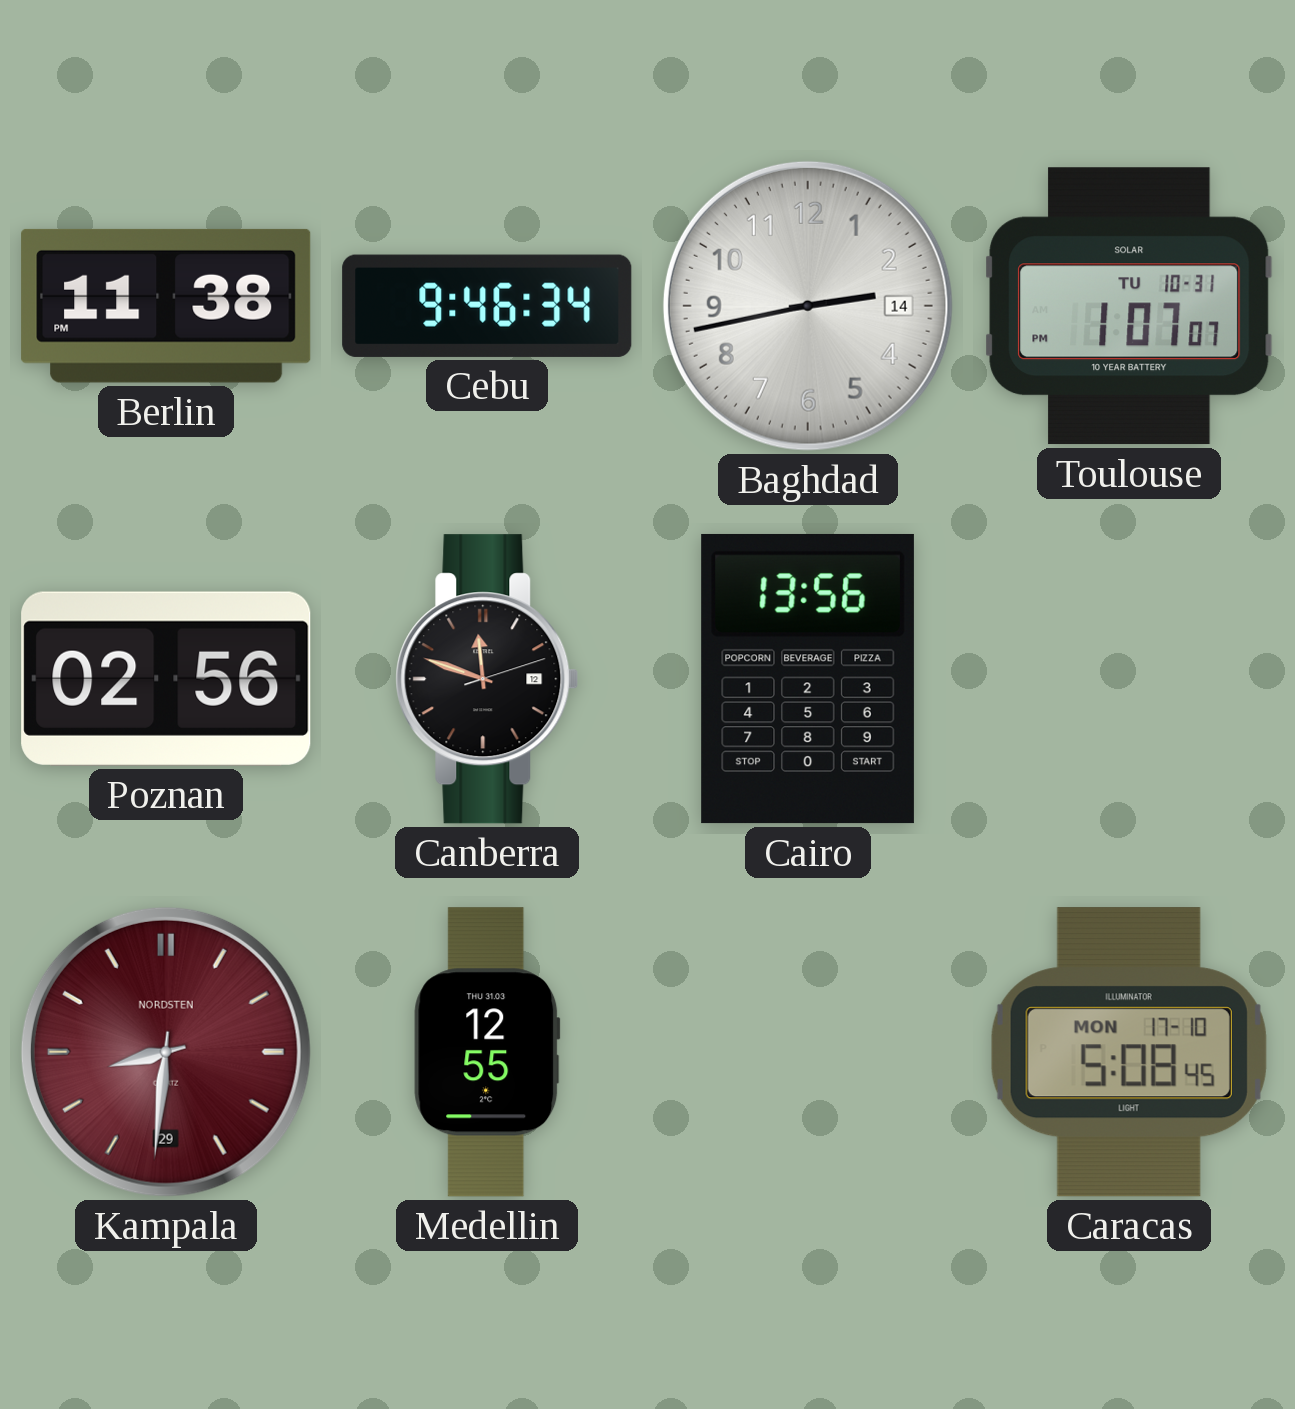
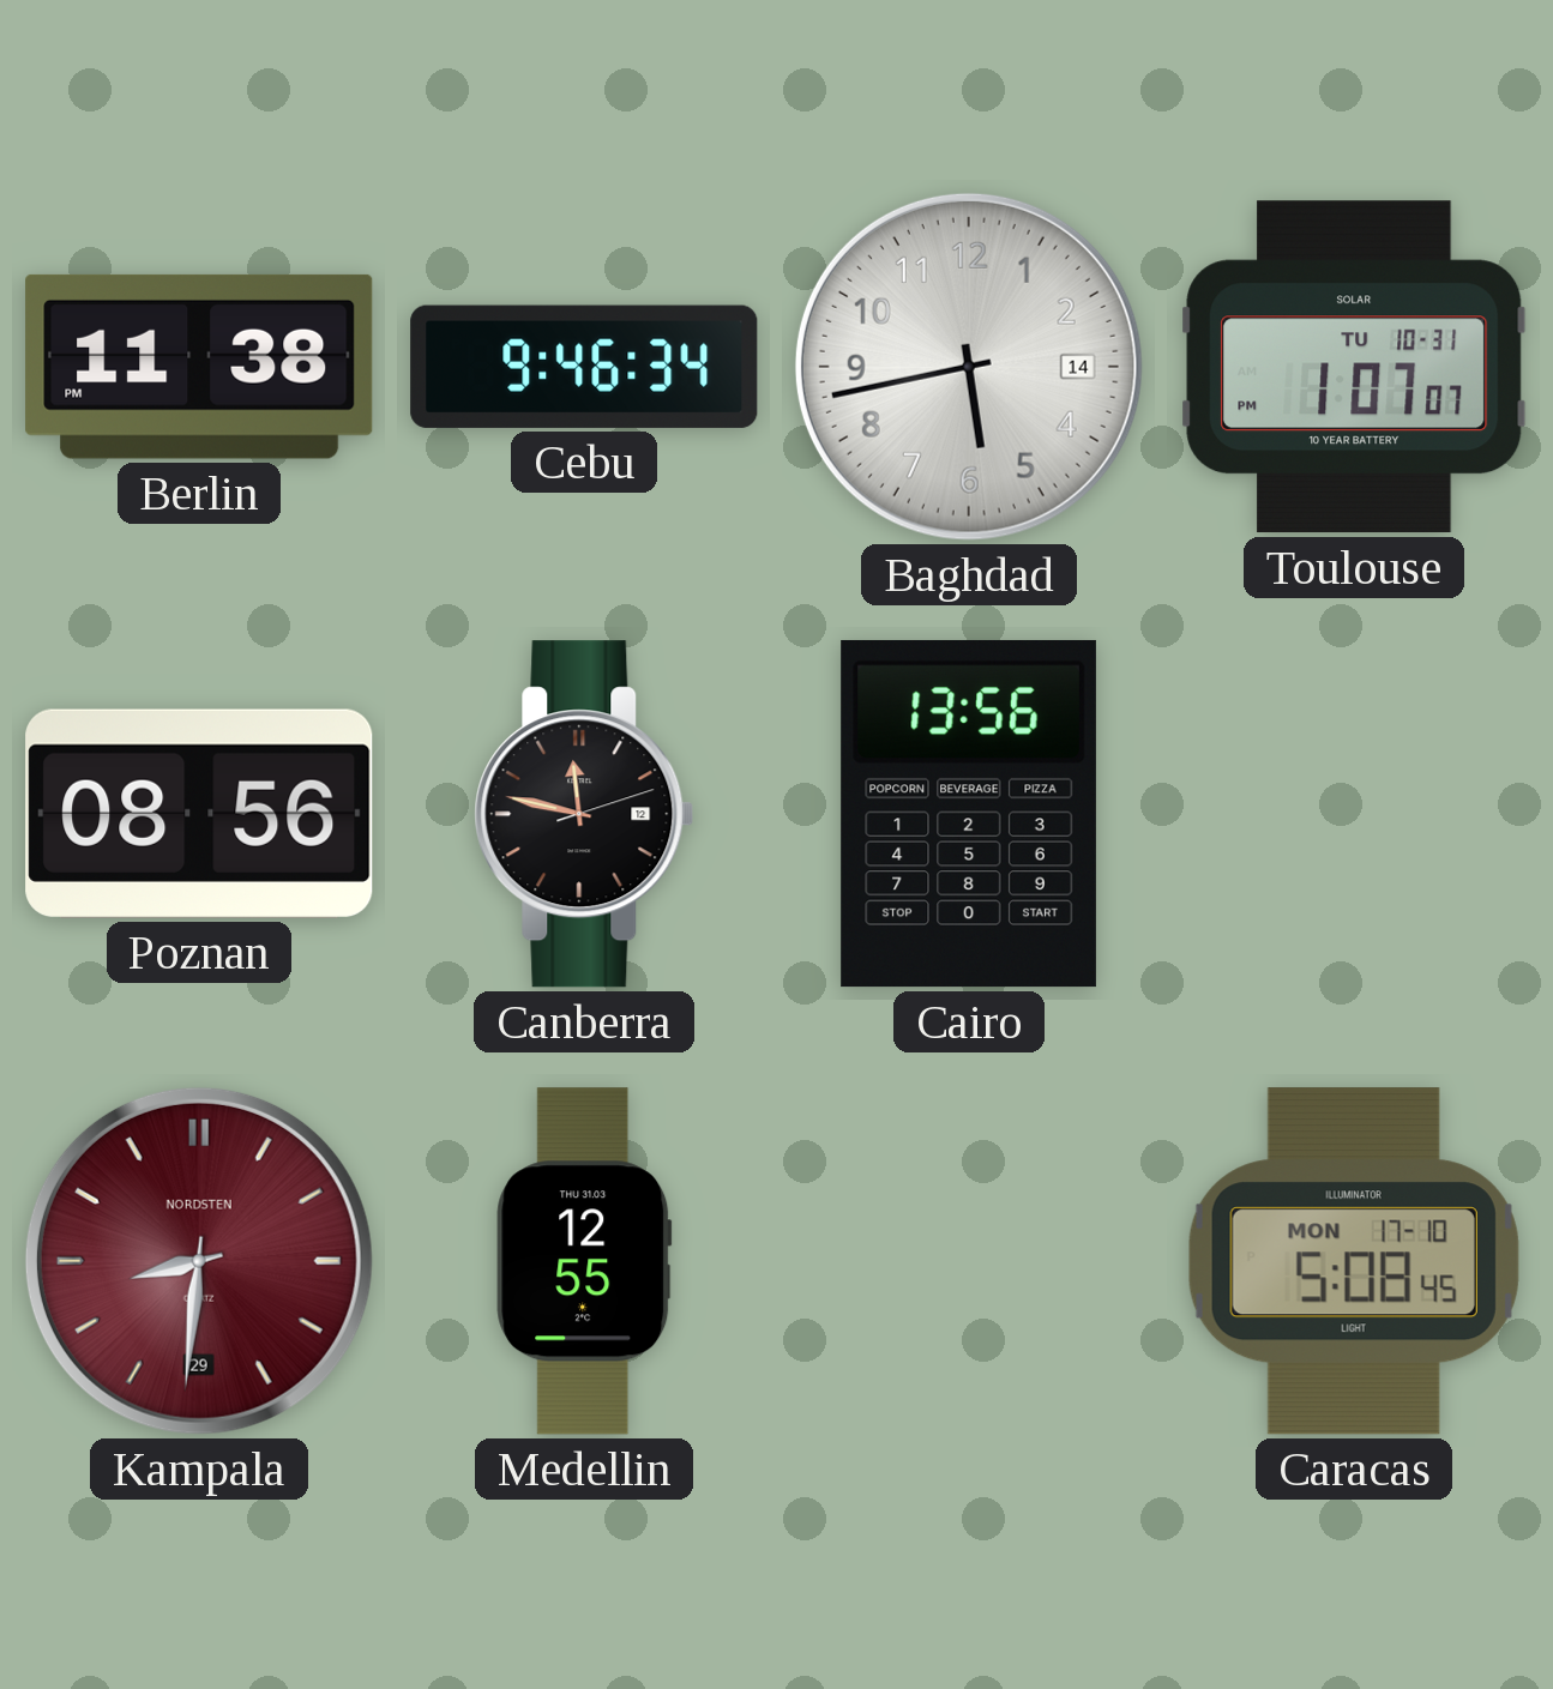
Baghdad: 2:43 -> 5:43 (969, 367)
Poznan: 02:56 -> 08:56 (199, 814)
Canberra: 11:48 -> 11:47 (584, 814)
